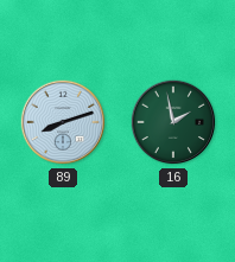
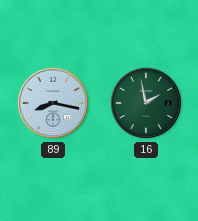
89: 8:12 -> 8:17 (53, 103)
